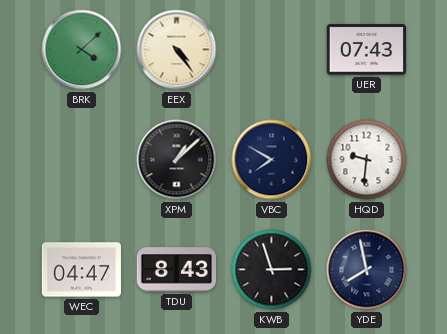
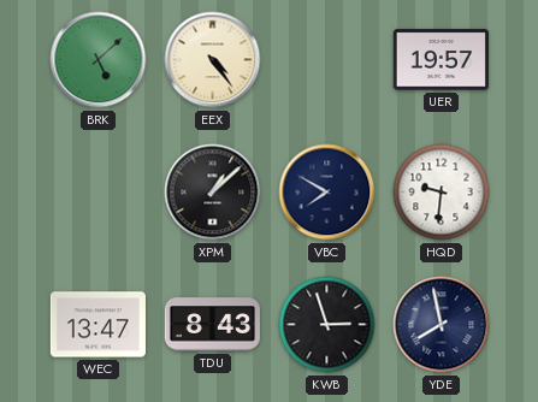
BRK: 4:08 -> 5:08 (99, 60)
UER: 07:43 -> 19:57 (441, 60)
WEC: 04:47 -> 13:47 (97, 325)
